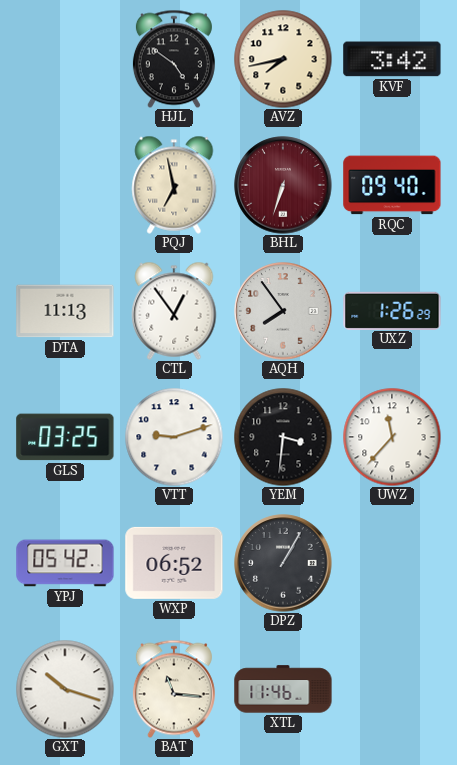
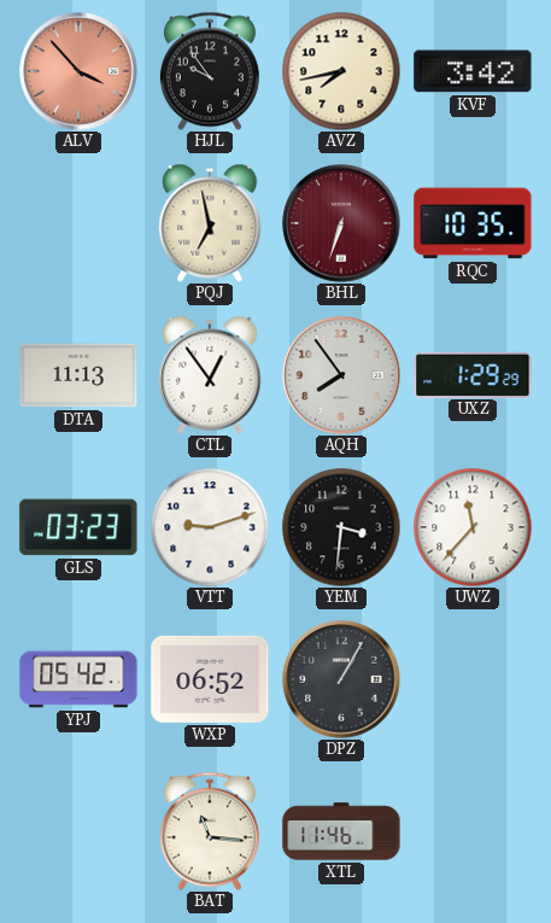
ALV: none -> 3:53 (78, 71)
HJL: 4:51 -> 9:54 (210, 71)
RQC: 09:40 -> 10:35 (473, 223)
UXZ: 1:26 -> 1:29 (473, 374)
GLS: 03:25 -> 03:23 (78, 527)
GXT: 10:18 -> none (65, 689)
